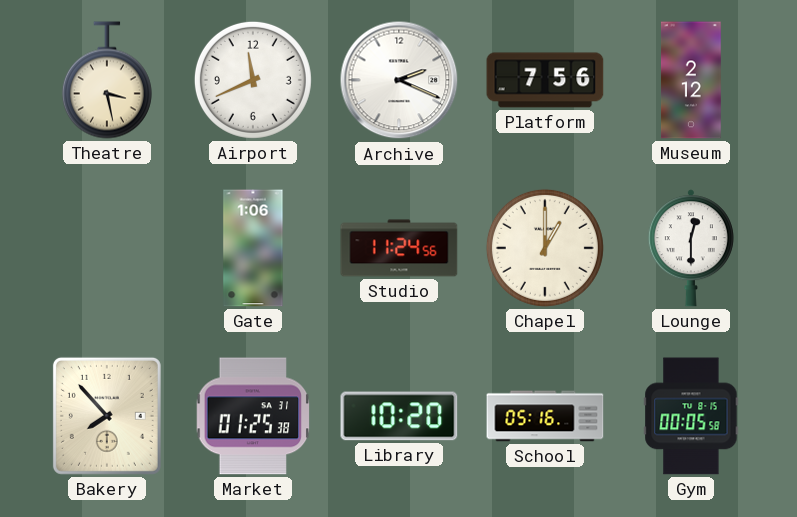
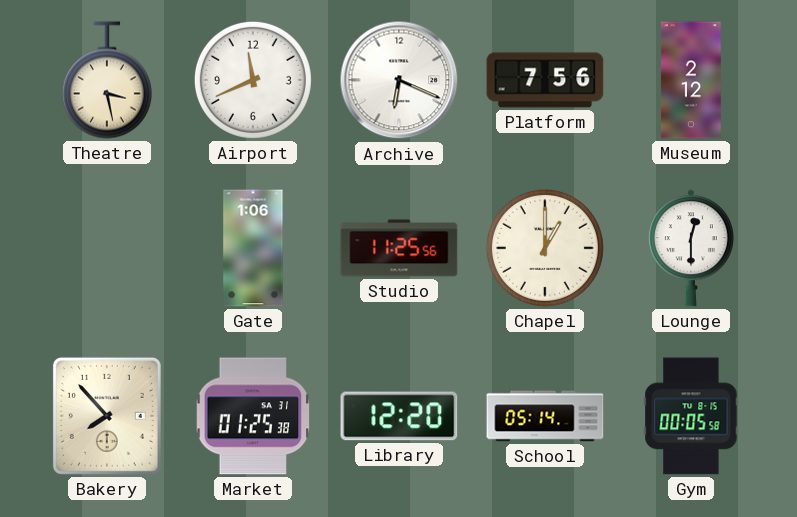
Archive: 2:19 -> 6:19 (399, 80)
Studio: 11:24 -> 11:25 (399, 248)
Library: 10:20 -> 12:20 (399, 416)
School: 05:16 -> 05:14 (545, 416)
